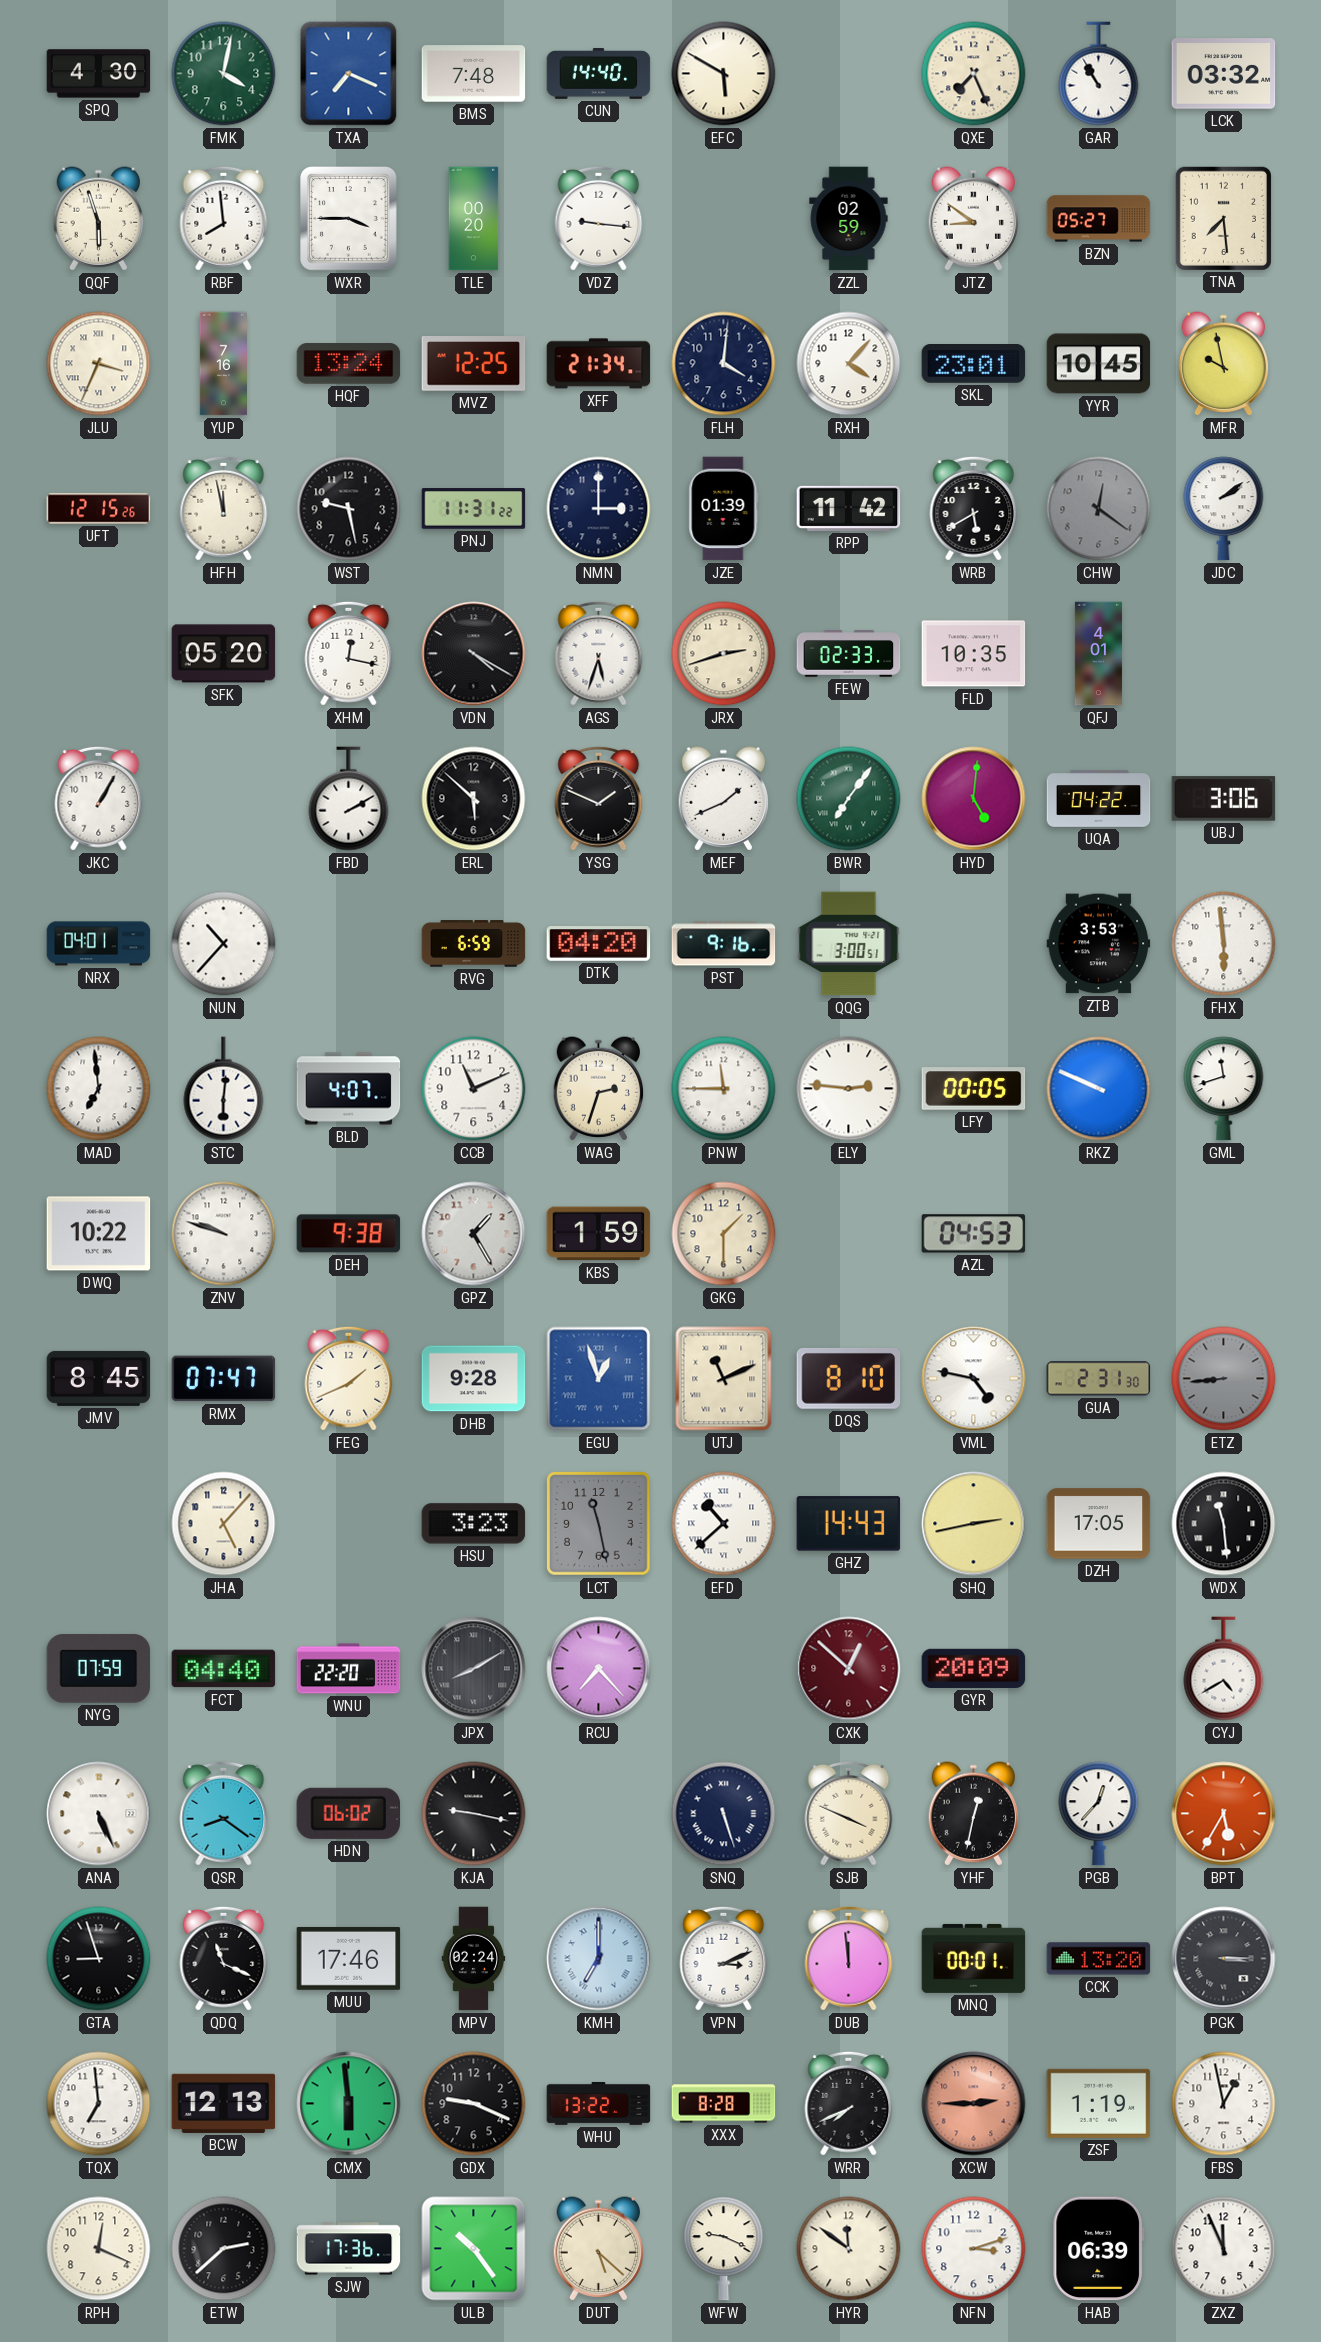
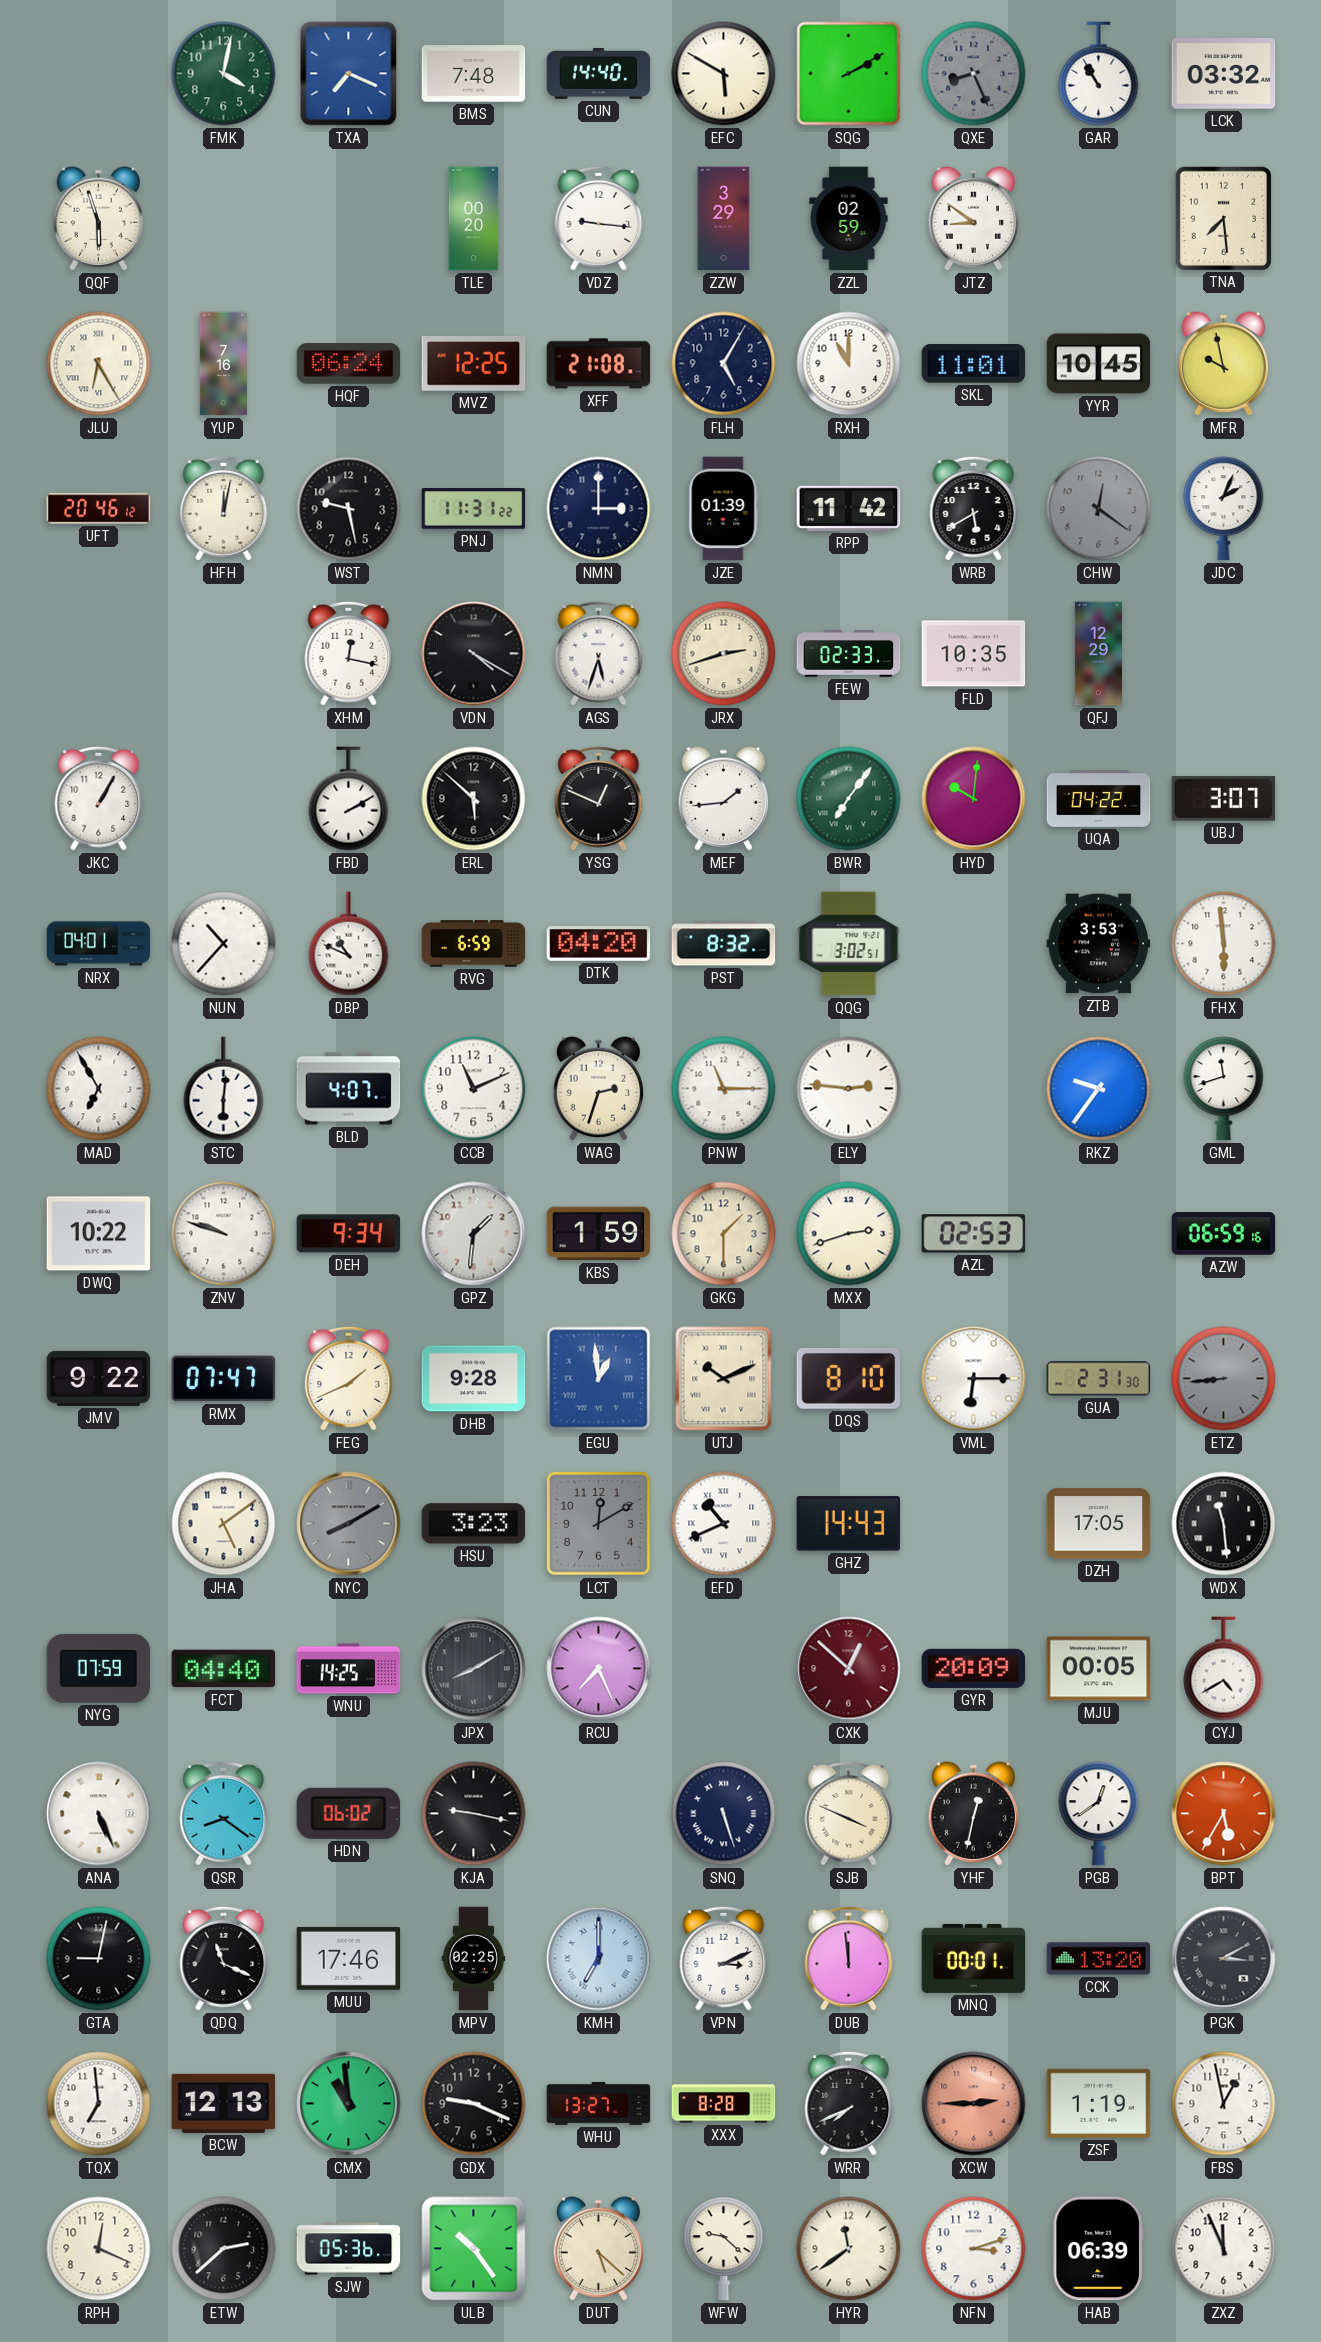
SPQ: 4:30 -> none (99, 74)
SQG: none -> 2:10 (849, 74)
QXE: 7:26 -> 8:26 (974, 74)
QXE dial: cream -> grey (974, 74)
RBF: 7:59 -> none (224, 218)
WXR: 3:45 -> none (349, 219)
ZZW: none -> 3:29 (724, 219)
BZN: 05:27 -> none (1099, 219)
JLU: 3:34 -> 6:25 (99, 364)
HQF: 13:24 -> 06:24 (349, 364)
XFF: 21:34 -> 21:08 (599, 364)
FLH: 4:01 -> 5:05 (724, 364)
RXH: 4:07 -> 11:00 (849, 364)
SKL: 23:01 -> 11:01 (974, 364)
UFT: 12:15 -> 20:46 (99, 509)
HFH: 11:58 -> 12:02 (224, 508)
JDC: 2:09 -> 2:04 (1224, 509)
SFK: 05:20 -> none (224, 654)
QFJ: 4:01 -> 12:29 (1098, 654)
YSG: 1:49 -> 12:49 (599, 798)
MEF: 1:41 -> 1:44 (723, 799)
HYD: 5:01 -> 10:01 (974, 799)
UBJ: 3:06 -> 3:07 (1224, 799)
DBP: none -> 10:49 (349, 944)
PST: 9:16 -> 8:32 (724, 944)
QQG: 3:00 -> 3:02 (849, 944)
MAD: 6:59 -> 6:55 (99, 1089)
PNW: 11:45 -> 11:15 (724, 1089)
LFY: 00:05 -> none (974, 1089)
RKZ: 9:49 -> 9:36 (1099, 1089)
DEH: 9:38 -> 9:34 (349, 1234)
GPZ: 1:25 -> 1:31 (474, 1234)
MXX: none -> 2:42 (849, 1234)
AZL: 04:53 -> 02:53 (974, 1234)
AZW: none -> 06:59 (1224, 1234)
JMV: 8:45 -> 9:22 (99, 1378)
EGU: 12:57 -> 12:59 (599, 1379)
UTJ: 11:11 -> 10:11 (724, 1379)
VML: 4:47 -> 6:15 (974, 1379)
JHA: 5:07 -> 5:09 (224, 1524)
NYC: none -> 8:10 (349, 1524)
LCT: 11:28 -> 12:10 (599, 1524)
EFD: 10:38 -> 10:41 (724, 1524)
SHQ: 2:43 -> none (974, 1524)
WNU: 22:20 -> 14:25 (349, 1669)
RCU: 7:23 -> 7:26 (599, 1669)
MJU: none -> 00:05 (1099, 1669)
PGB: 12:37 -> 12:39 (1099, 1814)
GTA: 8:57 -> 9:02 (99, 1959)
MPV: 02:24 -> 02:25 (474, 1959)
PGK: 3:15 -> 3:10 (1224, 1959)
CMX: 5:59 -> 10:59 (349, 2104)
WHU: 13:22 -> 13:27 (599, 2103)
SJW: 17:36 -> 05:36 (349, 2249)
WFW: 9:19 -> 9:22 (724, 2249)
HYR: 11:51 -> 11:39 (849, 2249)
